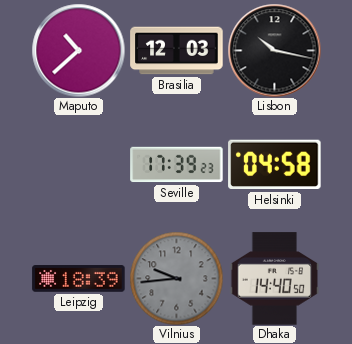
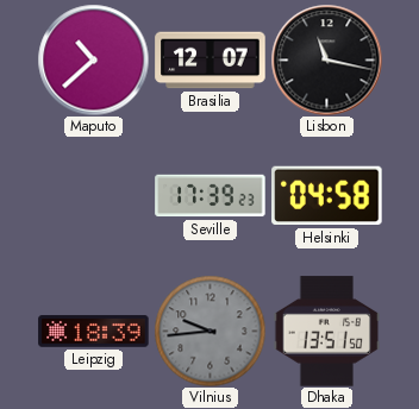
Brasilia: 12:03 -> 12:07 (211, 61)
Lisbon: 10:17 -> 11:17 (326, 59)
Dhaka: 14:40 -> 13:51 (327, 332)
